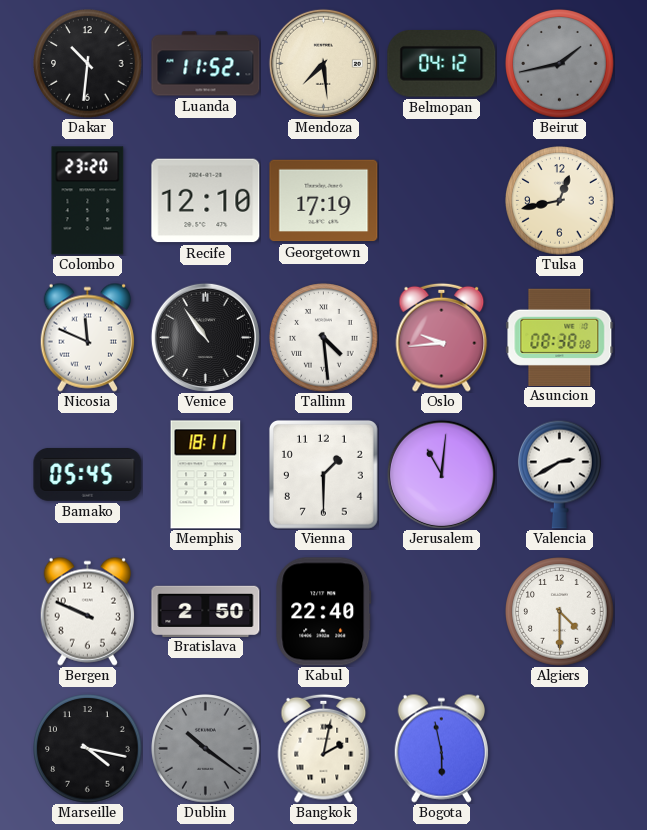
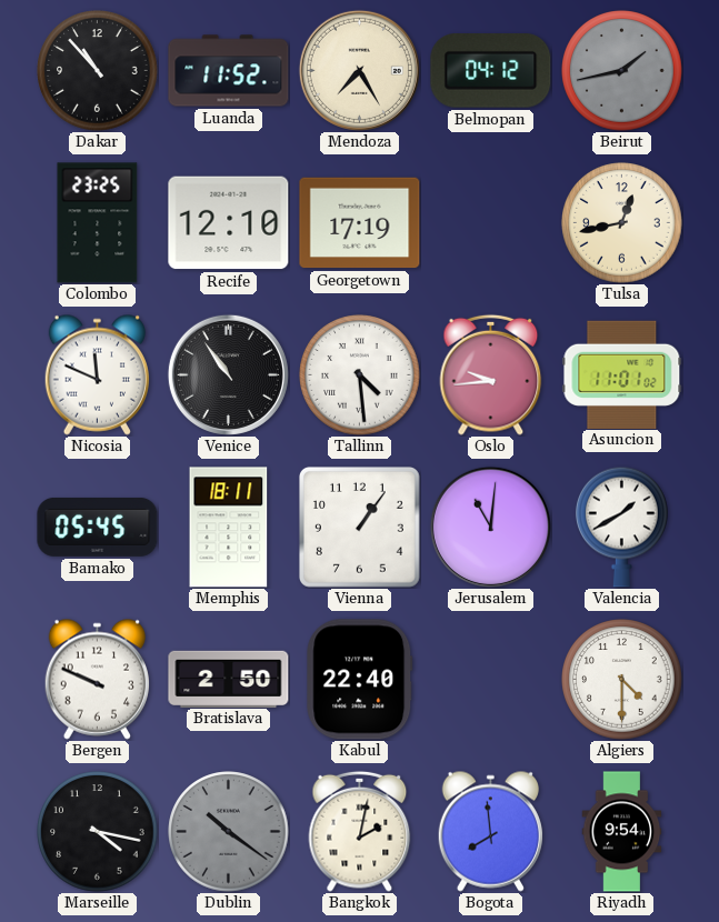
Dakar: 10:31 -> 10:53 (98, 71)
Mendoza: 7:29 -> 7:25 (359, 70)
Colombo: 23:20 -> 23:25 (98, 223)
Asuncion: 08:38 -> 11:01 (622, 374)
Vienna: 1:30 -> 1:06 (359, 527)
Valencia: 2:40 -> 1:40 (622, 527)
Bogota: 5:58 -> 7:59 (490, 831)
Riyadh: none -> 9:54 (622, 832)
